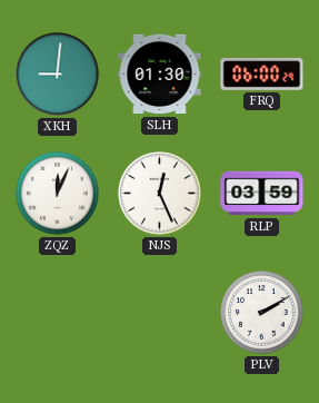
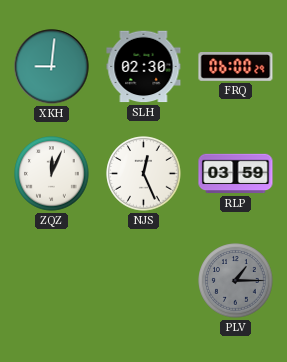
SLH: 01:30 -> 02:30 (144, 67)
PLV: 2:10 -> 1:15 (236, 281)
PLV dial: white -> grey (236, 281)
